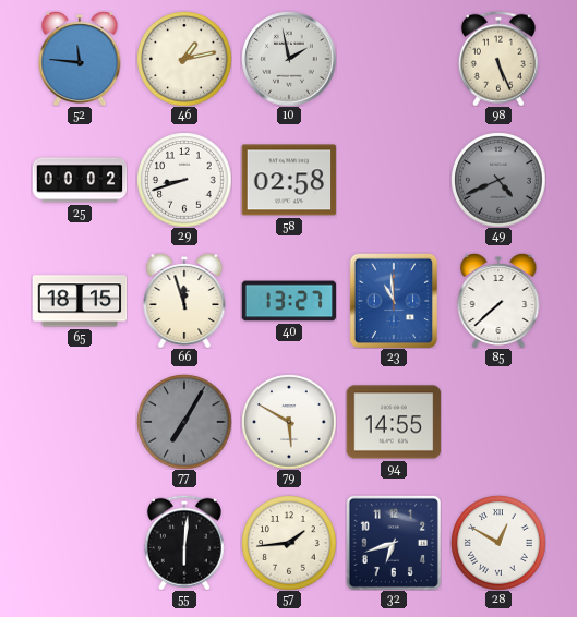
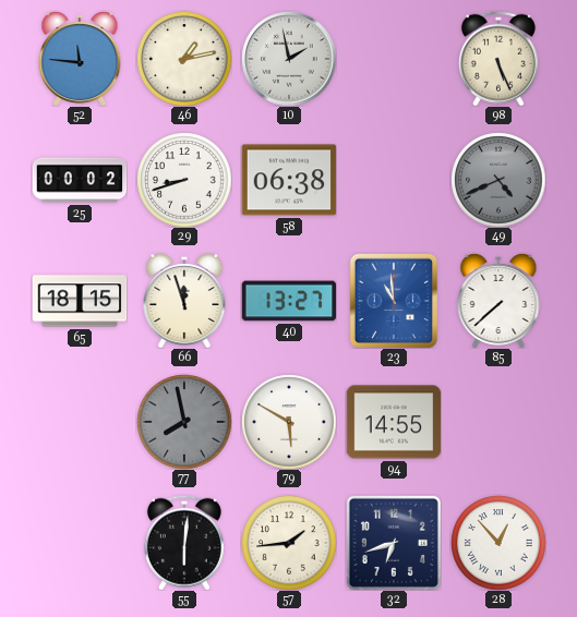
58: 02:58 -> 06:38 (289, 180)
77: 7:05 -> 7:58 (184, 422)
28: 12:50 -> 12:53 (498, 543)
